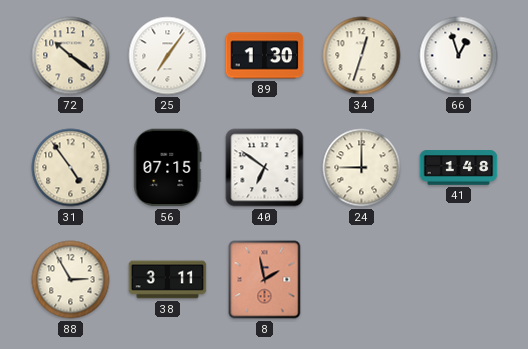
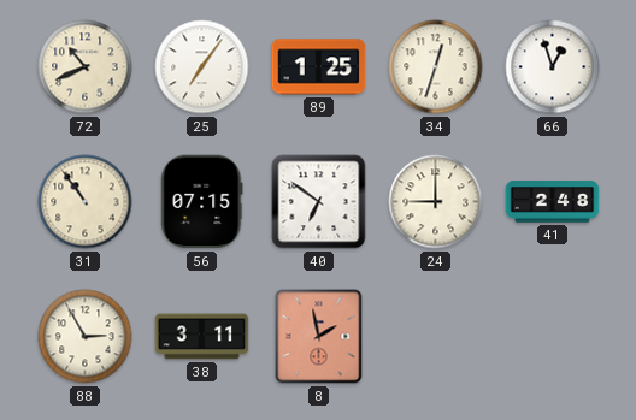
72: 10:21 -> 10:41 (86, 67)
89: 1:30 -> 1:25 (319, 67)
31: 4:54 -> 10:54 (86, 202)
41: 1:48 -> 2:48 (553, 202)
